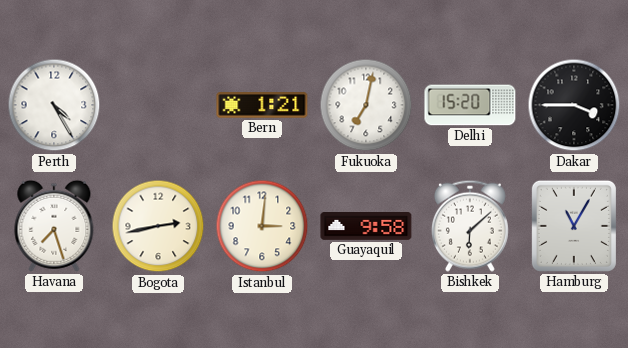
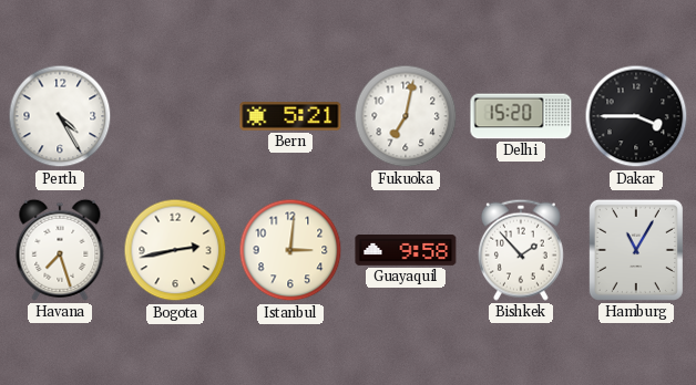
Bern: 1:21 -> 5:21 (290, 116)
Bishkek: 6:08 -> 1:53 (521, 250)
